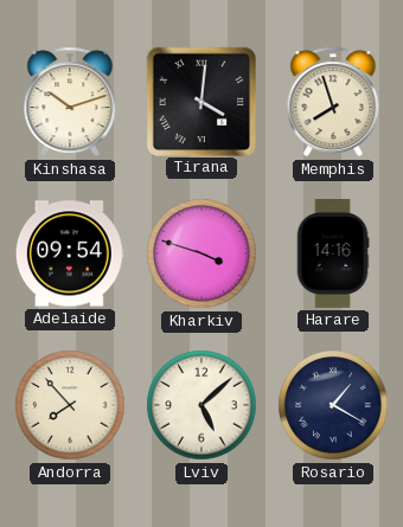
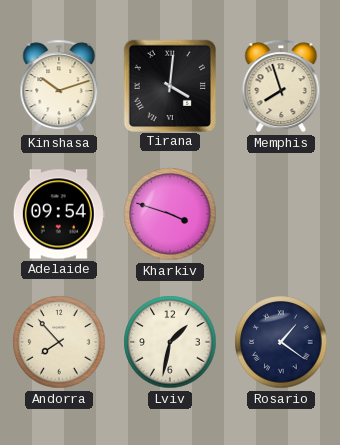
Harare: 14:16 -> none (333, 253)
Lviv: 5:08 -> 1:32 (170, 342)
Rosario: 1:20 -> 1:21 (281, 342)
